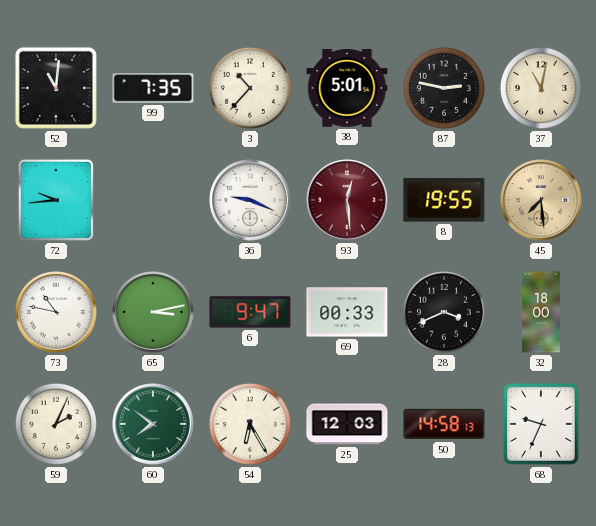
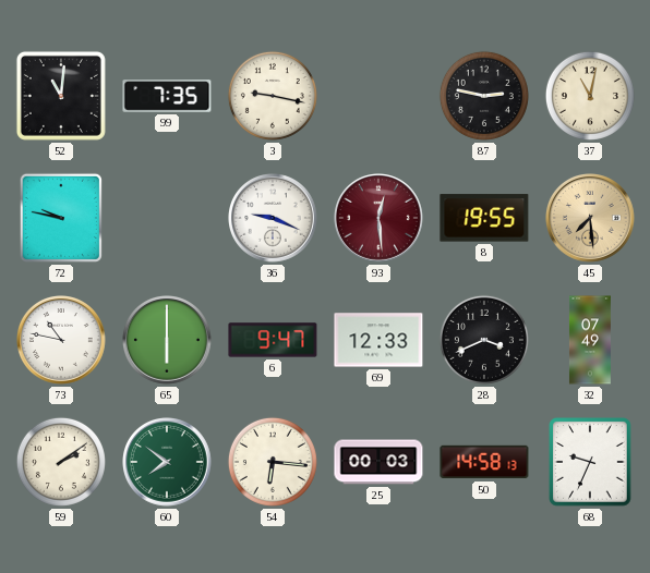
3: 10:37 -> 9:17 (273, 96)
38: 5:01 -> none (347, 89)
72: 9:44 -> 9:47 (61, 218)
65: 3:13 -> 6:00 (168, 341)
69: 00:33 -> 12:33 (378, 340)
32: 18:00 -> 07:49 (590, 340)
59: 2:04 -> 2:09 (61, 462)
54: 6:25 -> 6:16 (273, 462)
25: 12:03 -> 00:03 (378, 462)
